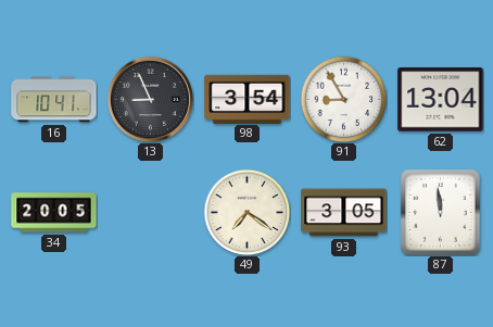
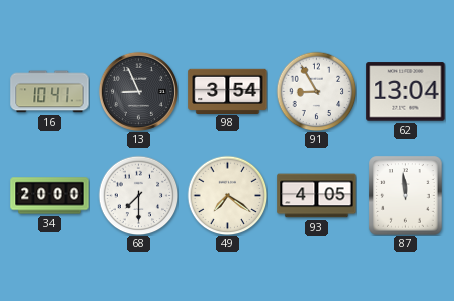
34: 20:05 -> 20:00 (50, 196)
68: none -> 7:30 (138, 195)
93: 3:05 -> 4:05 (317, 196)
